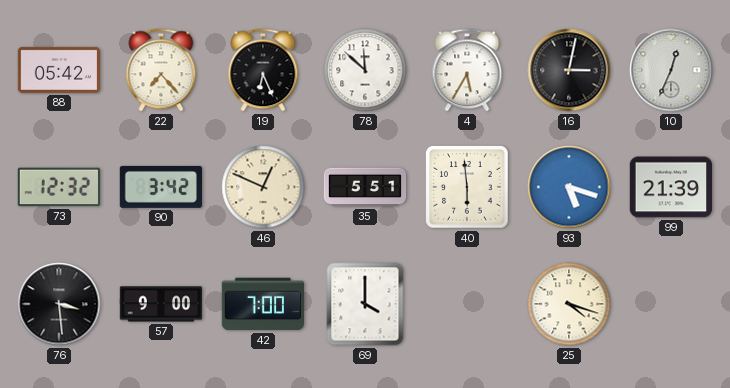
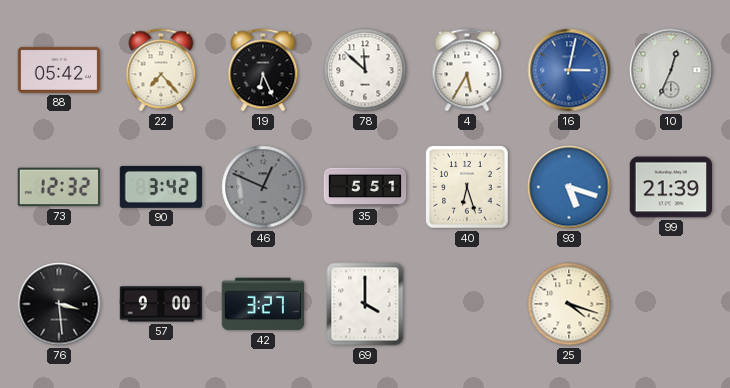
16 dial: black -> blue (569, 70)
46 dial: cream -> grey (263, 187)
40: 5:59 -> 6:27 (467, 187)
42: 7:00 -> 3:27 (262, 304)
